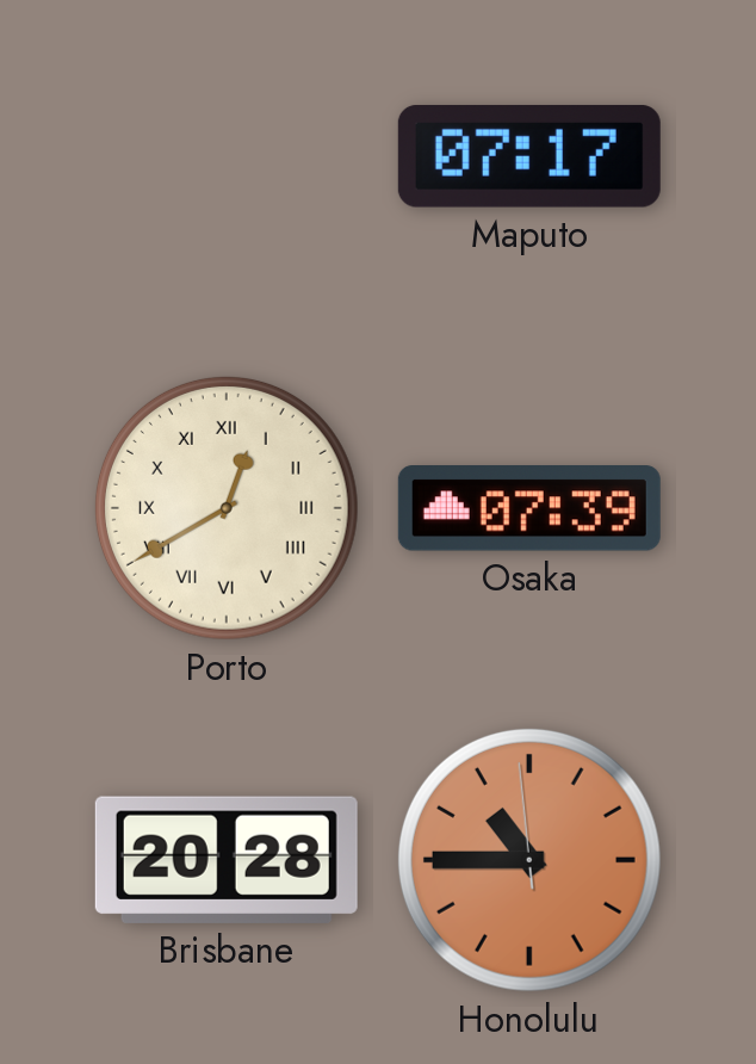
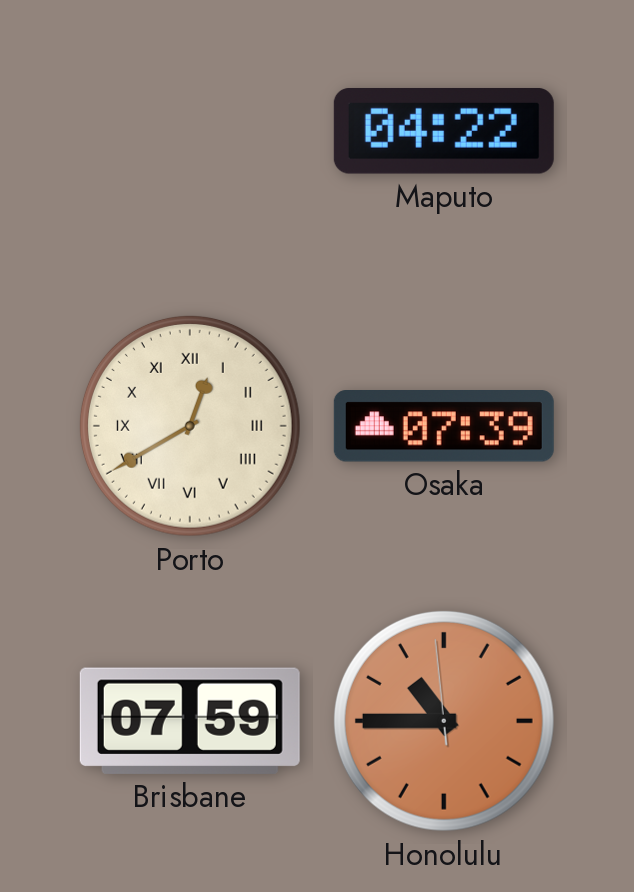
Maputo: 07:17 -> 04:22 (444, 131)
Brisbane: 20:28 -> 07:59 (190, 721)
